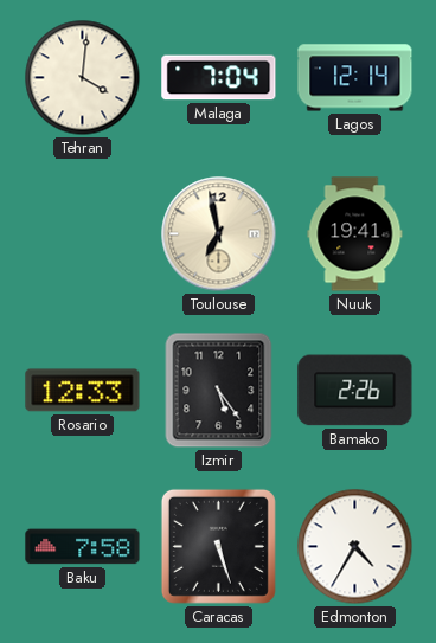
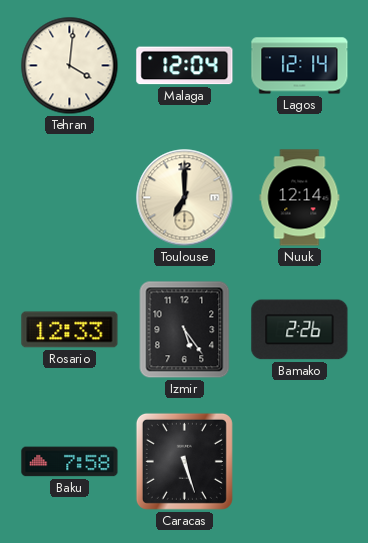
Malaga: 7:04 -> 12:04 (185, 66)
Toulouse: 6:58 -> 7:00 (185, 198)
Nuuk: 19:41 -> 12:14 (300, 198)
Edmonton: 4:35 -> none (355, 547)
